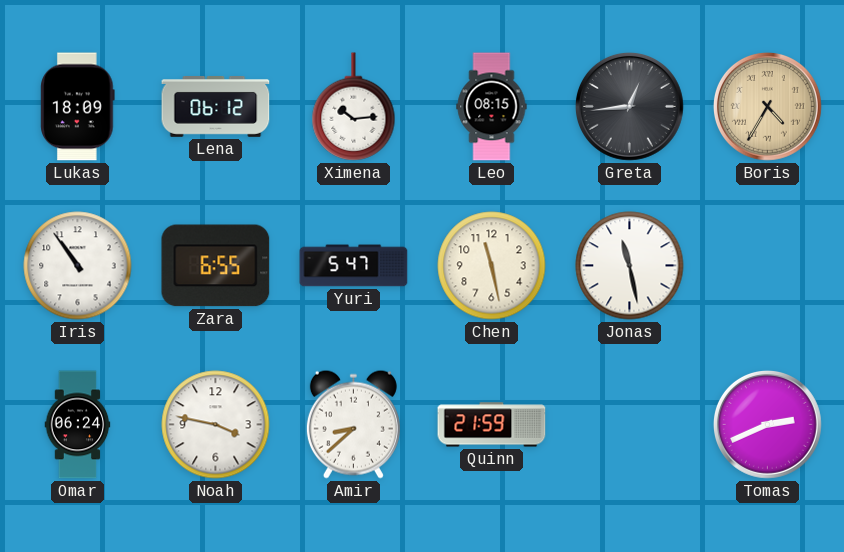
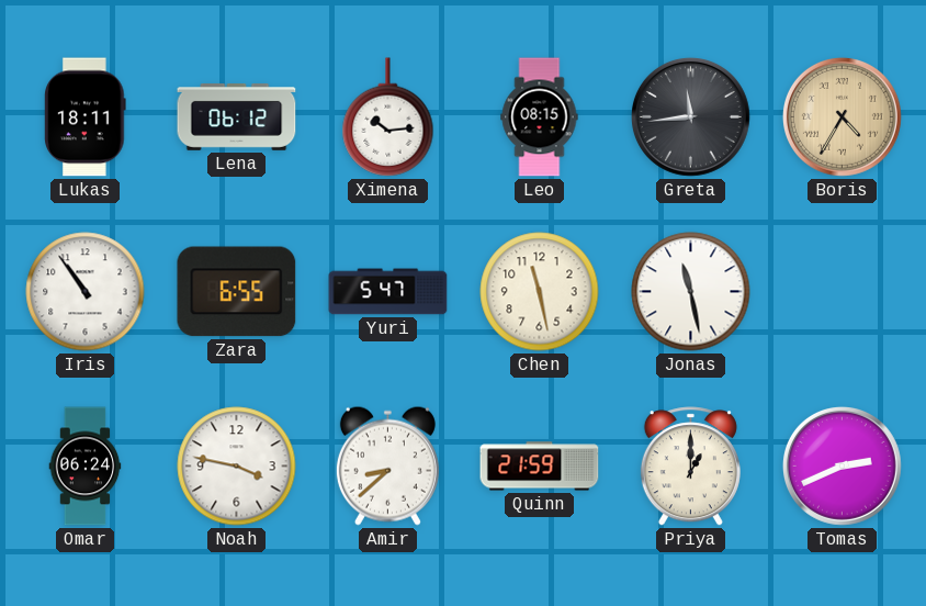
Lukas: 18:09 -> 18:11 (86, 117)
Greta: 12:44 -> 11:44 (690, 116)
Priya: none -> 1:00 (690, 467)
